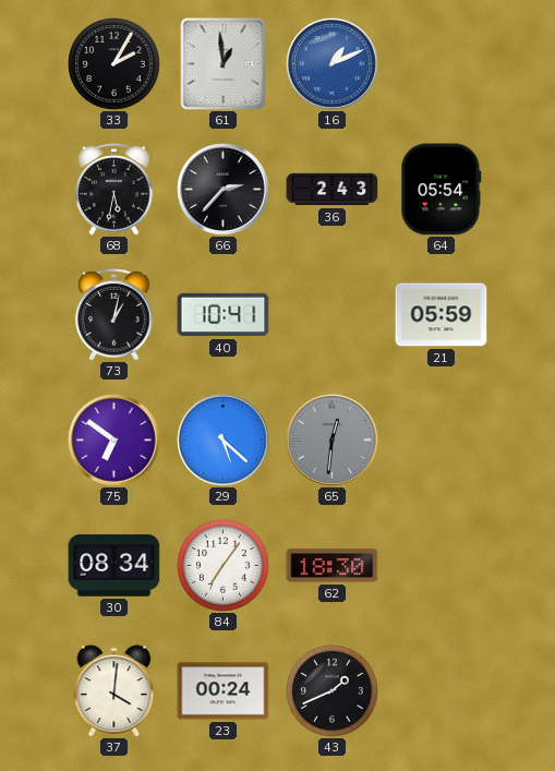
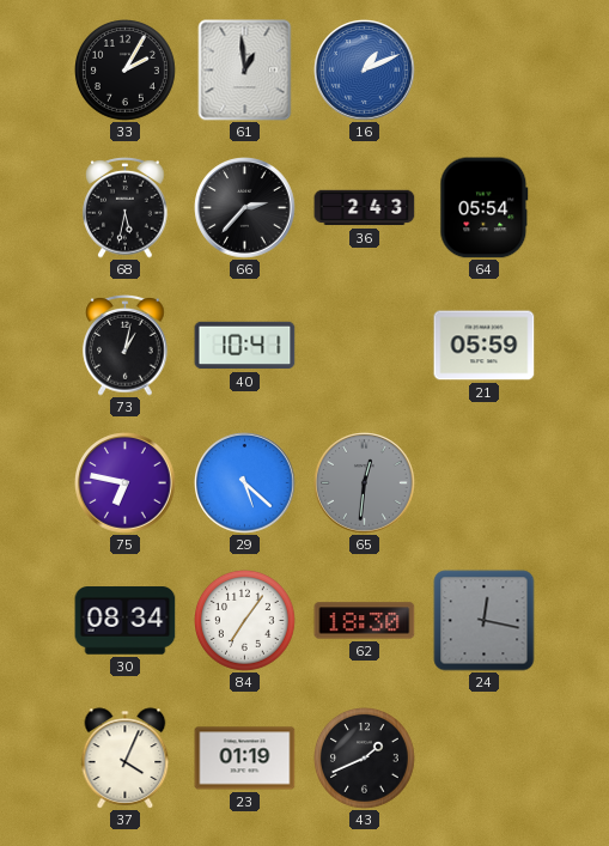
75: 6:51 -> 6:47 (126, 483)
24: none -> 12:17 (485, 621)
37: 4:01 -> 4:04 (126, 759)
23: 00:24 -> 01:19 (245, 759)
